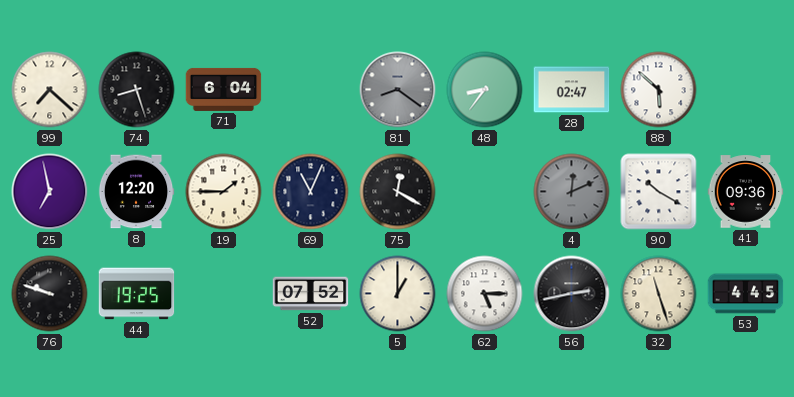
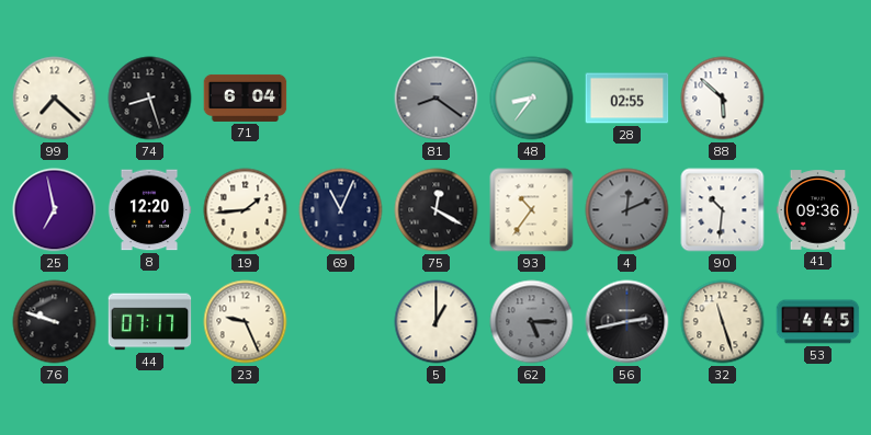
28: 02:47 -> 02:55 (627, 99)
19: 1:45 -> 1:44 (246, 210)
93: none -> 10:36 (532, 210)
90: 10:20 -> 10:31 (723, 210)
44: 19:25 -> 07:17 (150, 322)
23: none -> 9:26 (246, 322)
52: 07:52 -> none (311, 294)
62 dial: white -> grey (532, 322)
